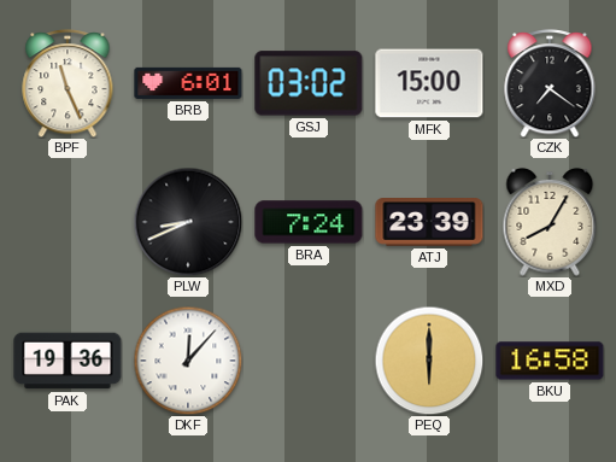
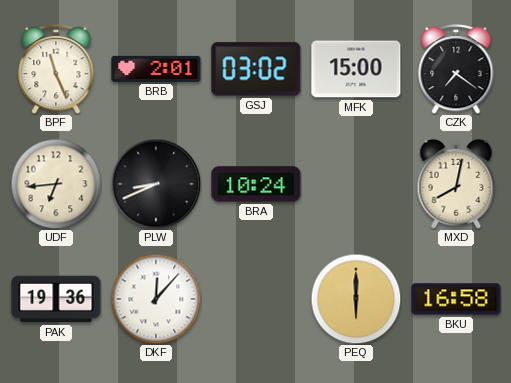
BRB: 6:01 -> 2:01 (156, 69)
UDF: none -> 6:44 (56, 184)
BRA: 7:24 -> 10:24 (256, 184)
ATJ: 23:39 -> none (429, 223)
MXD: 8:05 -> 8:02 (456, 184)
